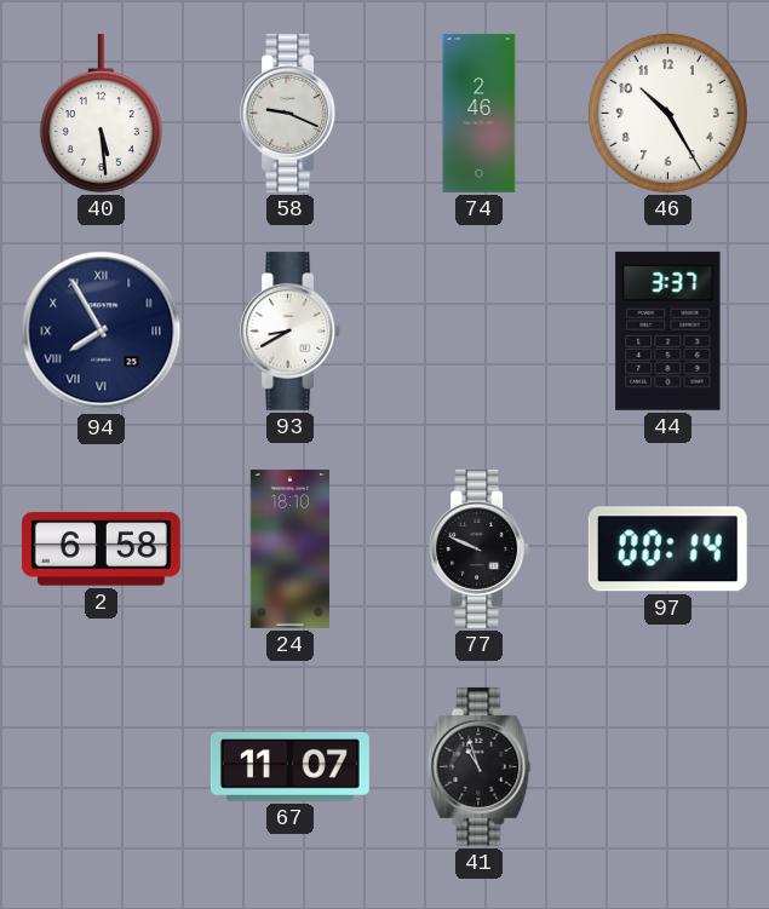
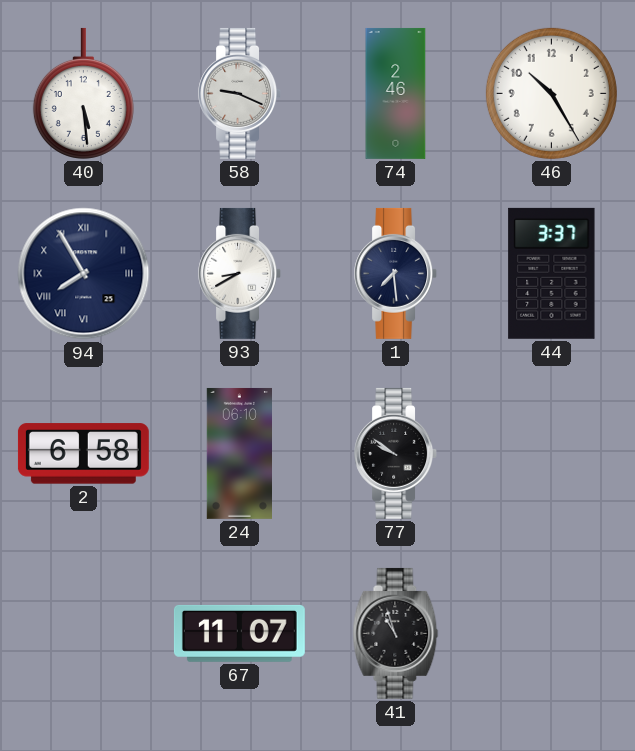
1: none -> 7:29 (396, 273)
24: 18:10 -> 06:10 (239, 453)
77: 9:49 -> 9:51 (396, 453)
97: 00:14 -> none (667, 550)
